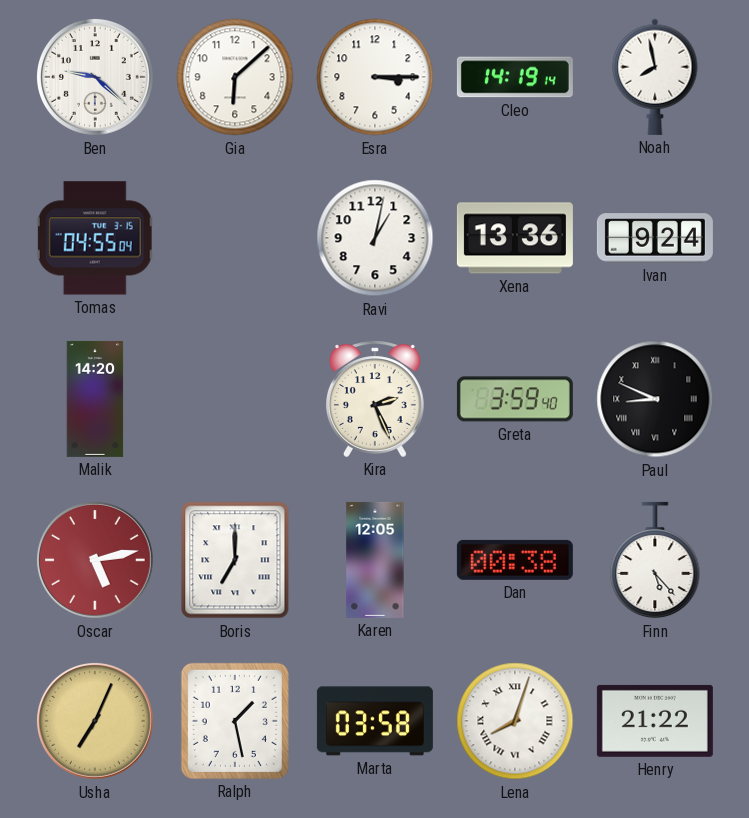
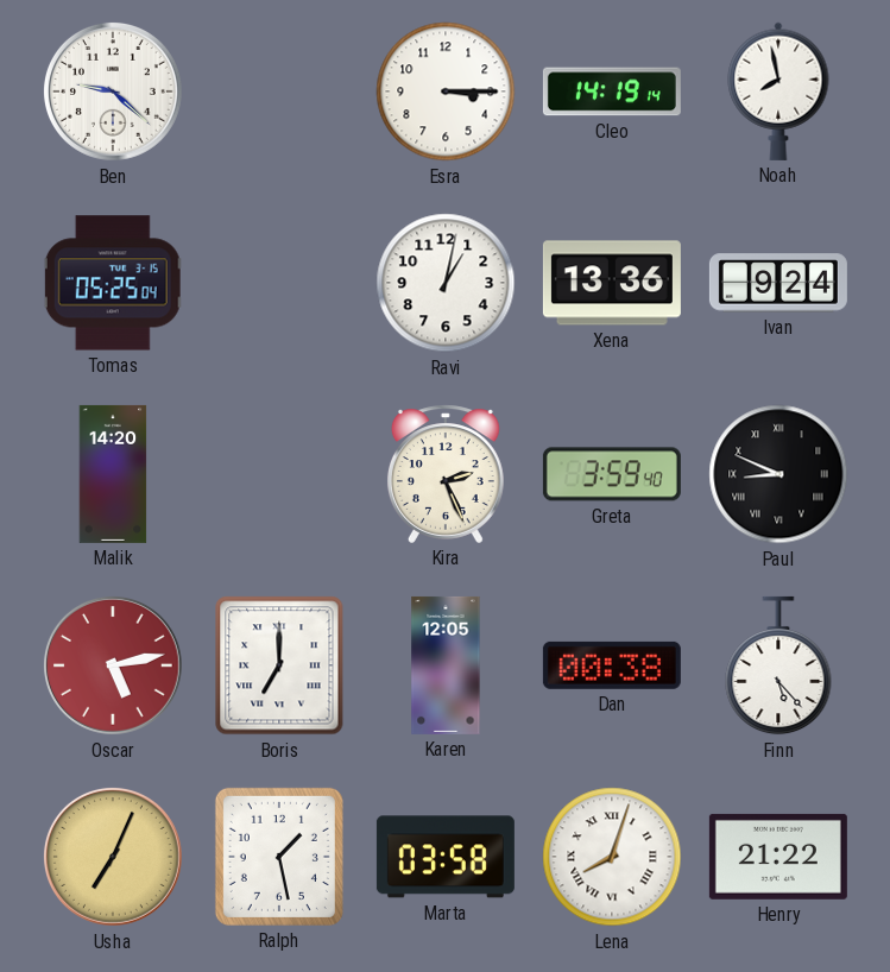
Gia: 6:08 -> none (235, 77)
Tomas: 04:55 -> 05:25 (113, 283)
